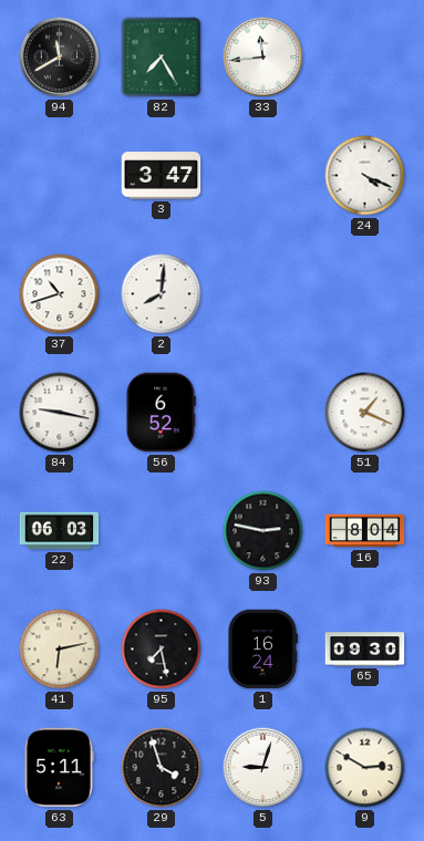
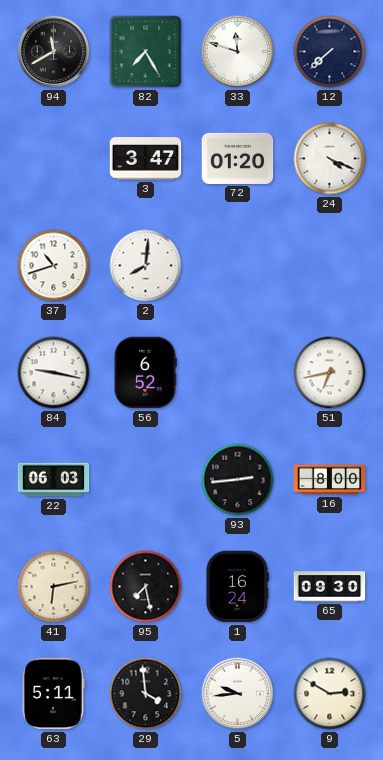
33: 11:44 -> 11:48 (238, 52)
12: none -> 7:38 (330, 52)
72: none -> 01:20 (238, 158)
51: 1:19 -> 6:43 (330, 373)
93: 2:47 -> 2:44 (238, 480)
16: 8:04 -> 8:00 (330, 480)
29: 3:57 -> 3:59 (146, 694)
5: 9:03 -> 9:44 (238, 694)
